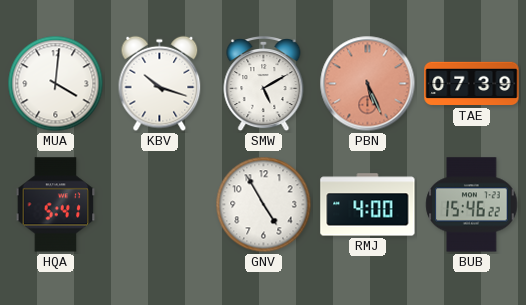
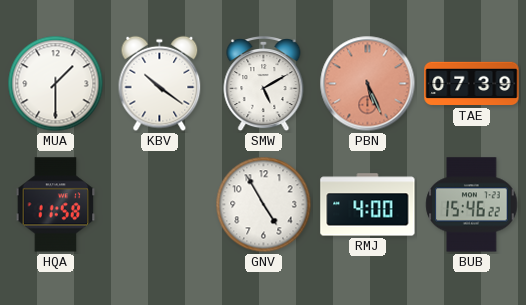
MUA: 4:01 -> 1:30 (56, 84)
KBV: 10:18 -> 10:21 (160, 84)
HQA: 5:41 -> 11:58 (56, 205)
